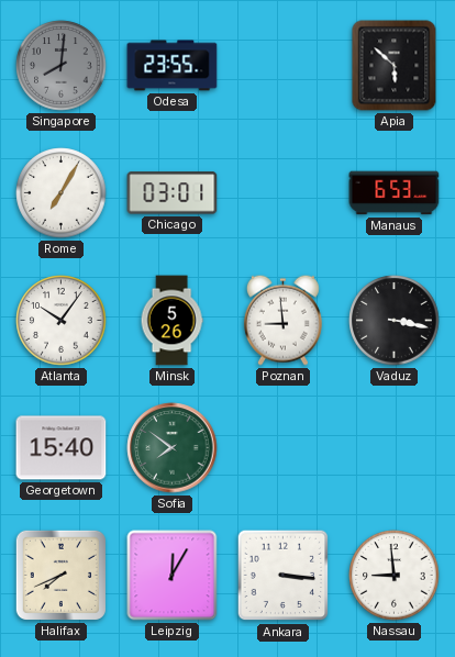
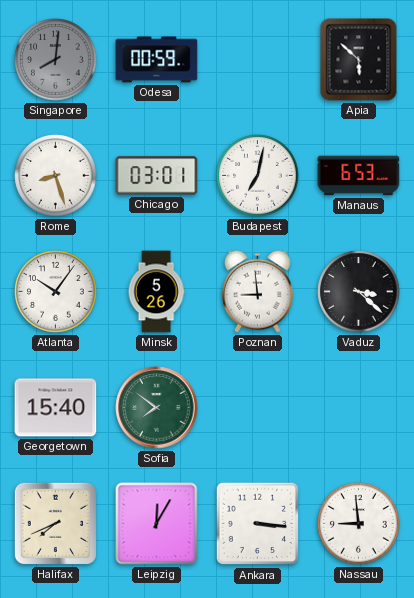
Odesa: 23:55 -> 00:59 (157, 60)
Rome: 7:05 -> 8:27 (56, 176)
Budapest: none -> 7:02 (258, 176)
Vaduz: 3:17 -> 3:22 (359, 292)
